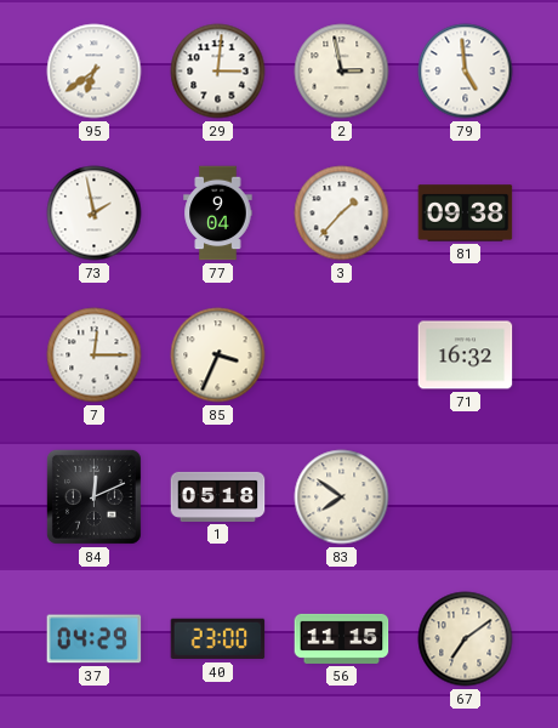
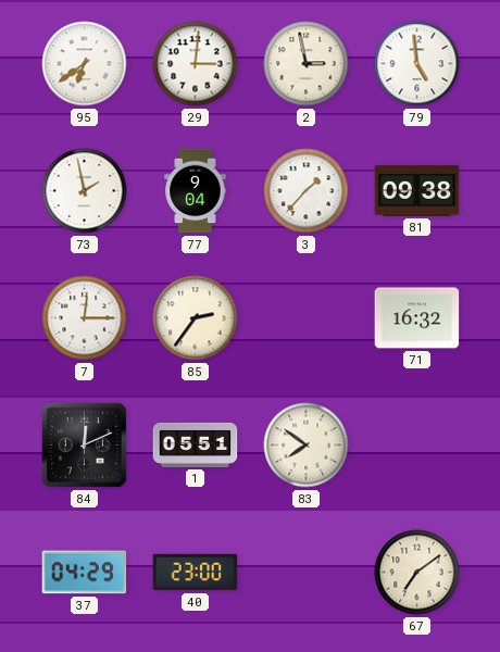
85: 3:34 -> 2:36 (196, 318)
1: 05:18 -> 05:51 (196, 444)
56: 11:15 -> none (342, 638)
